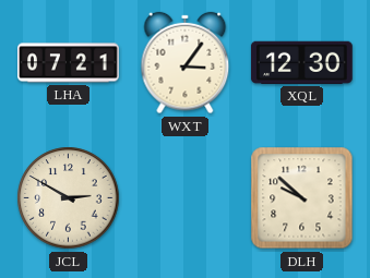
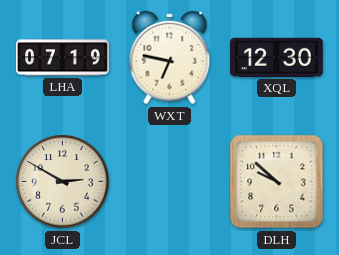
LHA: 07:21 -> 07:19 (63, 58)
WXT: 3:06 -> 6:47 (170, 58)
